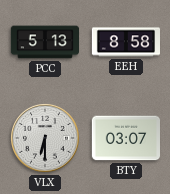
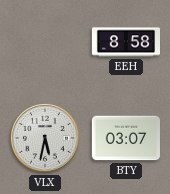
PCC: 5:13 -> none (44, 42)
VLX: 6:30 -> 5:32 (45, 138)
